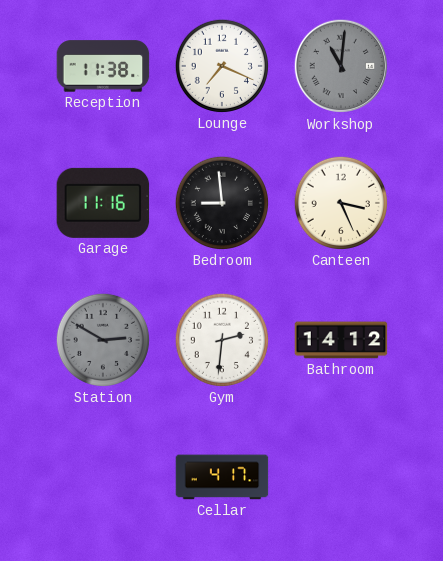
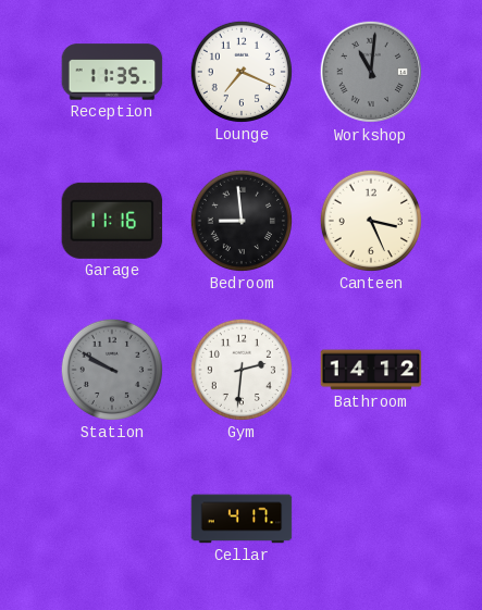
Reception: 11:38 -> 11:35 (112, 72)
Station: 2:50 -> 9:50 (112, 370)
